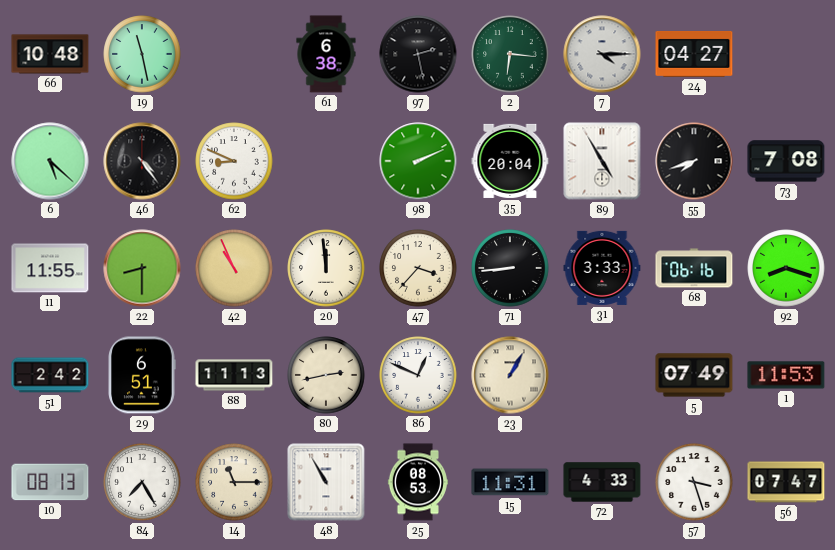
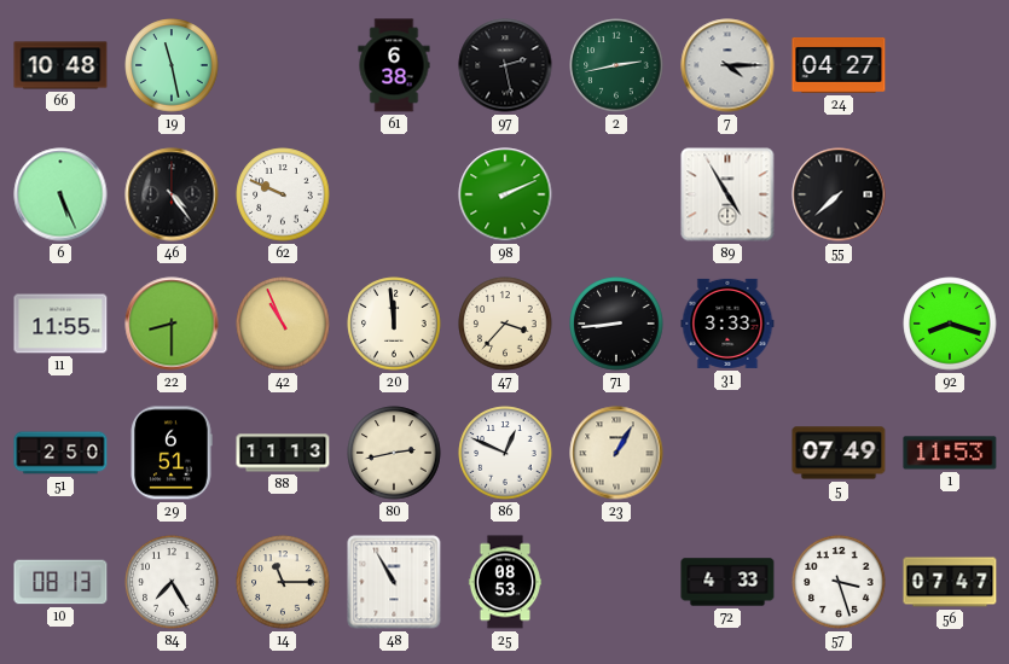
2: 6:16 -> 2:43 (616, 65)
6: 5:22 -> 5:26 (60, 194)
62: 8:49 -> 9:49 (283, 194)
35: 20:04 -> none (510, 161)
55: 7:42 -> 7:38 (839, 194)
73: 7:08 -> none (786, 161)
68: 06:16 -> none (694, 268)
51: 2:42 -> 2:50 (60, 453)
15: 11:31 -> none (510, 482)
